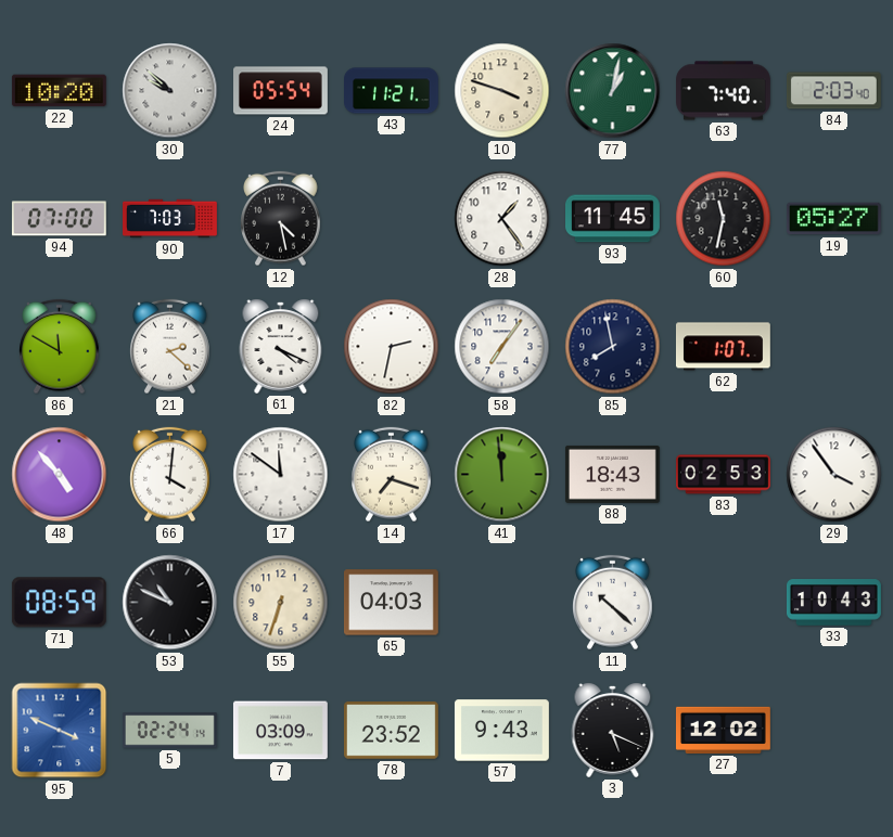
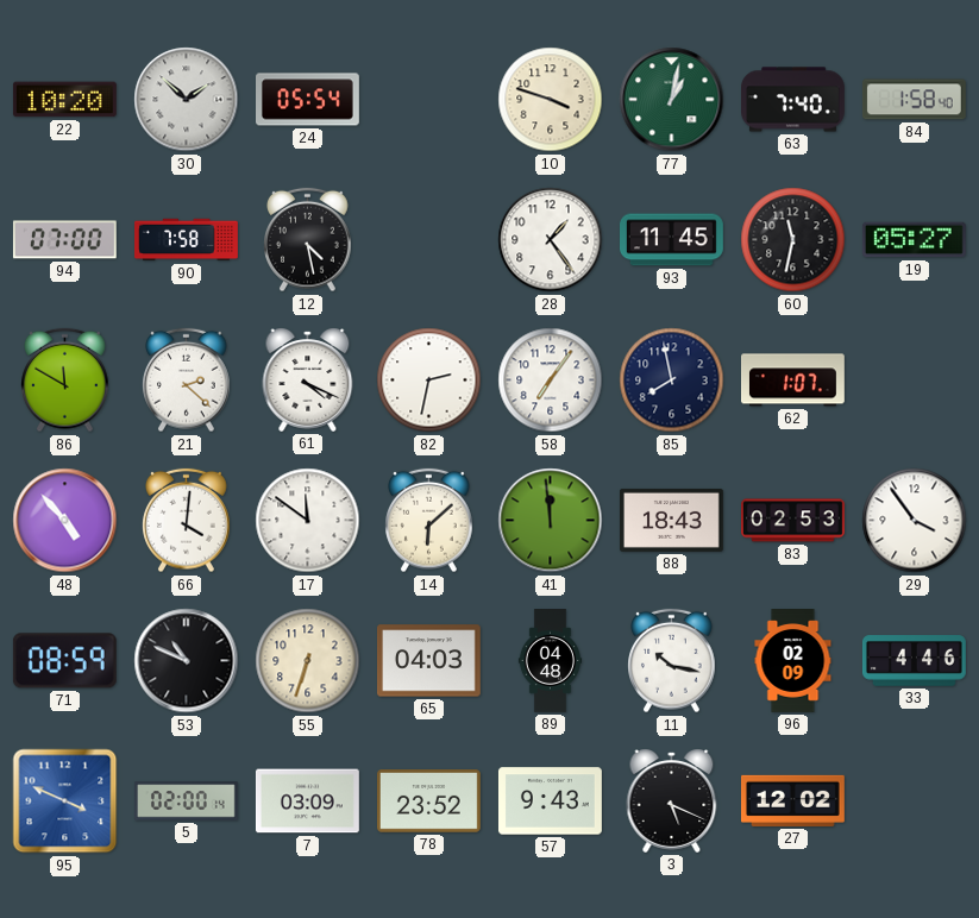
30: 9:52 -> 1:52 (187, 100)
43: 11:21 -> none (392, 91)
84: 2:03 -> 1:58 (914, 100)
90: 7:03 -> 7:58 (187, 240)
14: 7:18 -> 6:08 (429, 521)
89: none -> 04:48 (550, 661)
11: 10:22 -> 10:17 (672, 661)
96: none -> 02:09 (793, 661)
33: 10:43 -> 4:46 (914, 661)
5: 02:24 -> 02:00 (186, 801)
